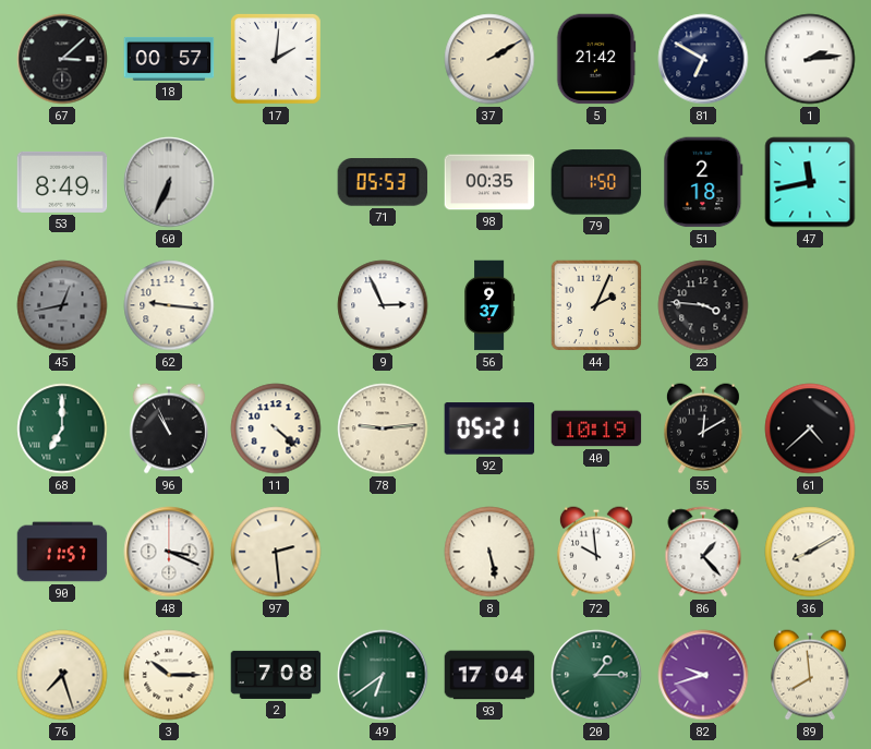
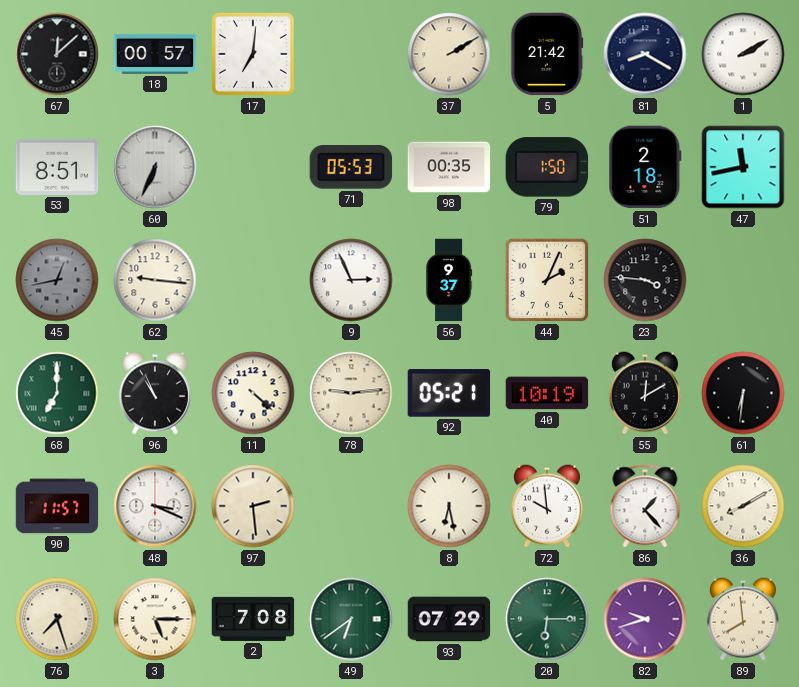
67: 3:08 -> 12:08 (57, 54)
17: 2:01 -> 7:01 (253, 54)
81: 6:50 -> 8:20 (645, 54)
1: 2:14 -> 2:10 (743, 54)
53: 8:49 -> 8:51 (57, 167)
61: 4:38 -> 6:31 (743, 393)
8: 5:28 -> 6:28 (449, 506)
3: 10:15 -> 5:15 (155, 619)
93: 17:04 -> 07:29 (449, 619)
20: 1:15 -> 6:15 (547, 619)
